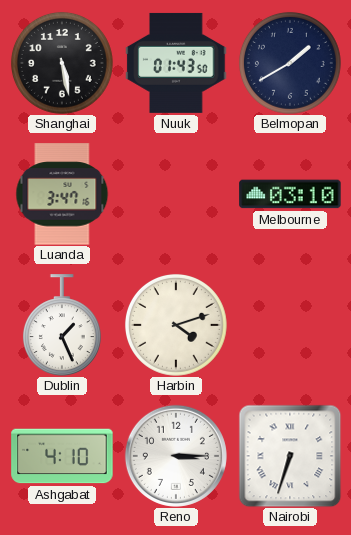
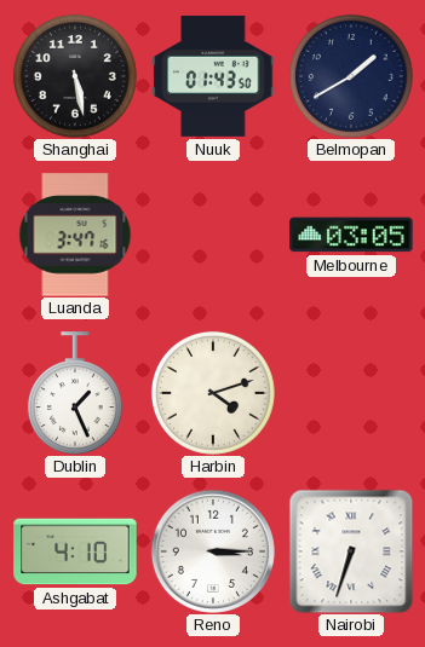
Melbourne: 03:10 -> 03:05 (351, 235)
